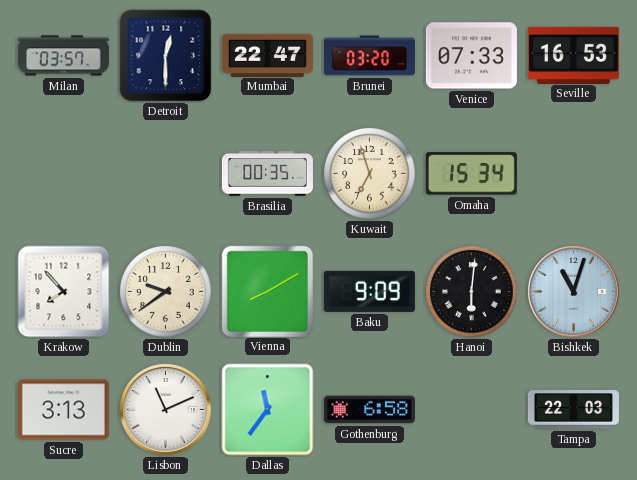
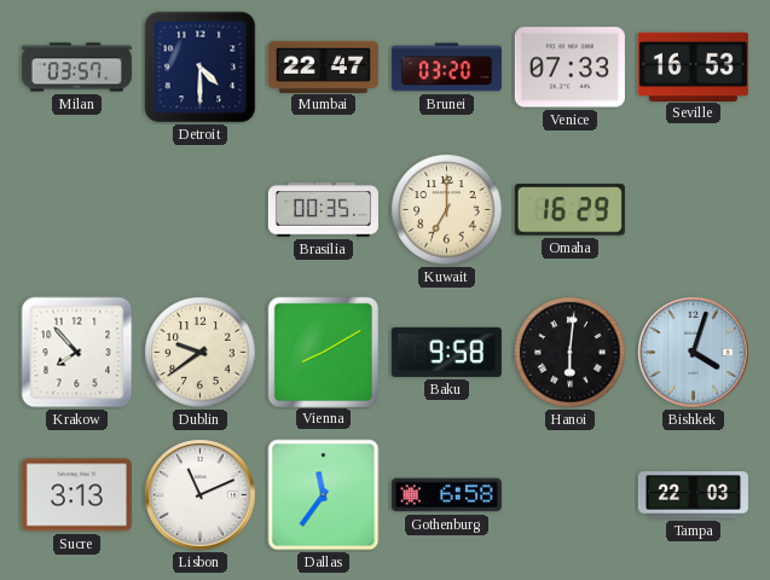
Detroit: 12:30 -> 4:30 (201, 68)
Kuwait: 6:57 -> 7:00 (447, 210)
Omaha: 15:34 -> 16:29 (569, 210)
Baku: 9:09 -> 9:58 (446, 352)
Bishkek: 11:03 -> 4:03 (694, 353)
